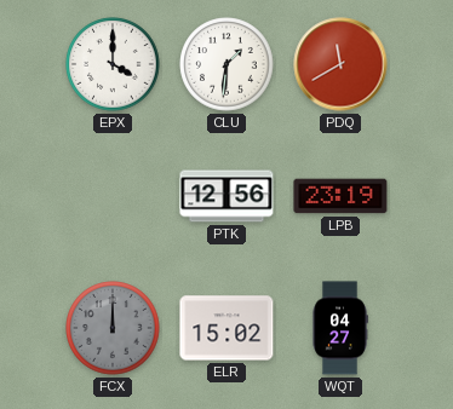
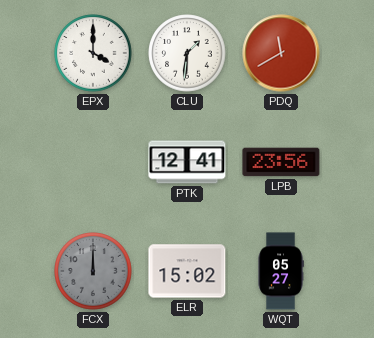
PTK: 12:56 -> 12:41 (187, 162)
LPB: 23:19 -> 23:56 (281, 162)
WQT: 04:27 -> 05:27 (281, 271)
